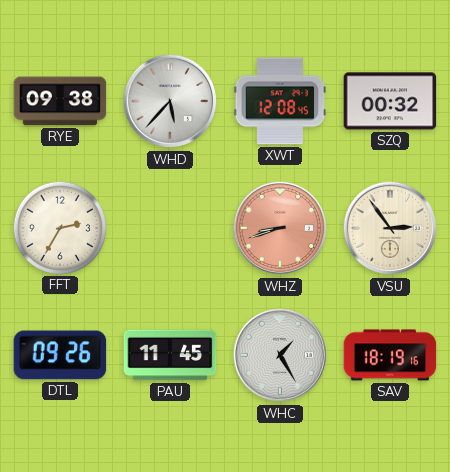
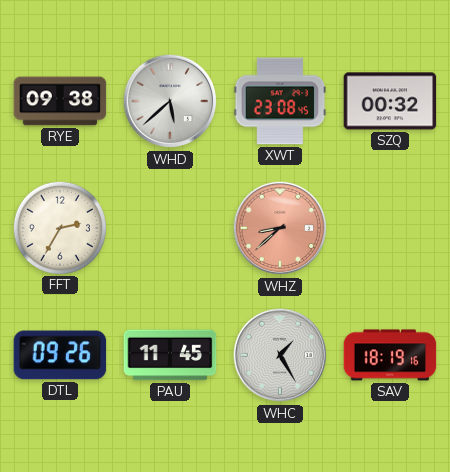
WHD: 5:37 -> 5:38 (170, 101)
XWT: 12:08 -> 23:08 (280, 101)
WHZ: 8:42 -> 8:38 (280, 228)
VSU: 2:54 -> none (390, 228)
